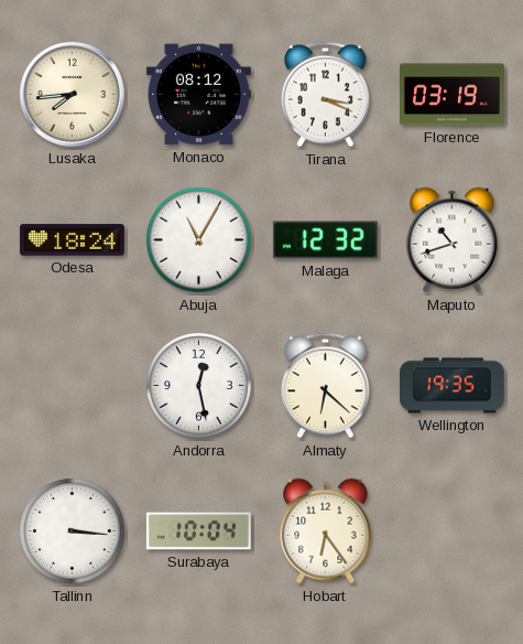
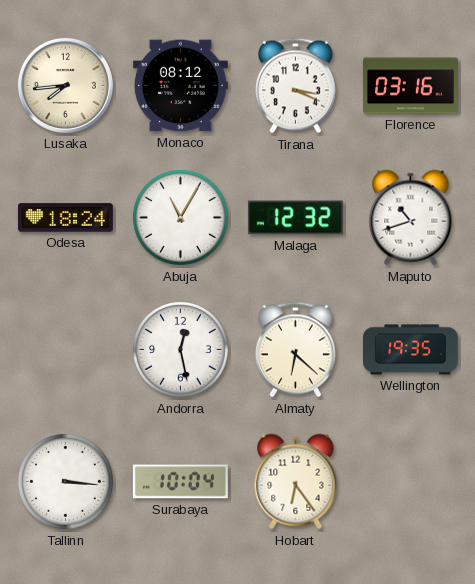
Florence: 03:19 -> 03:16 (410, 86)
